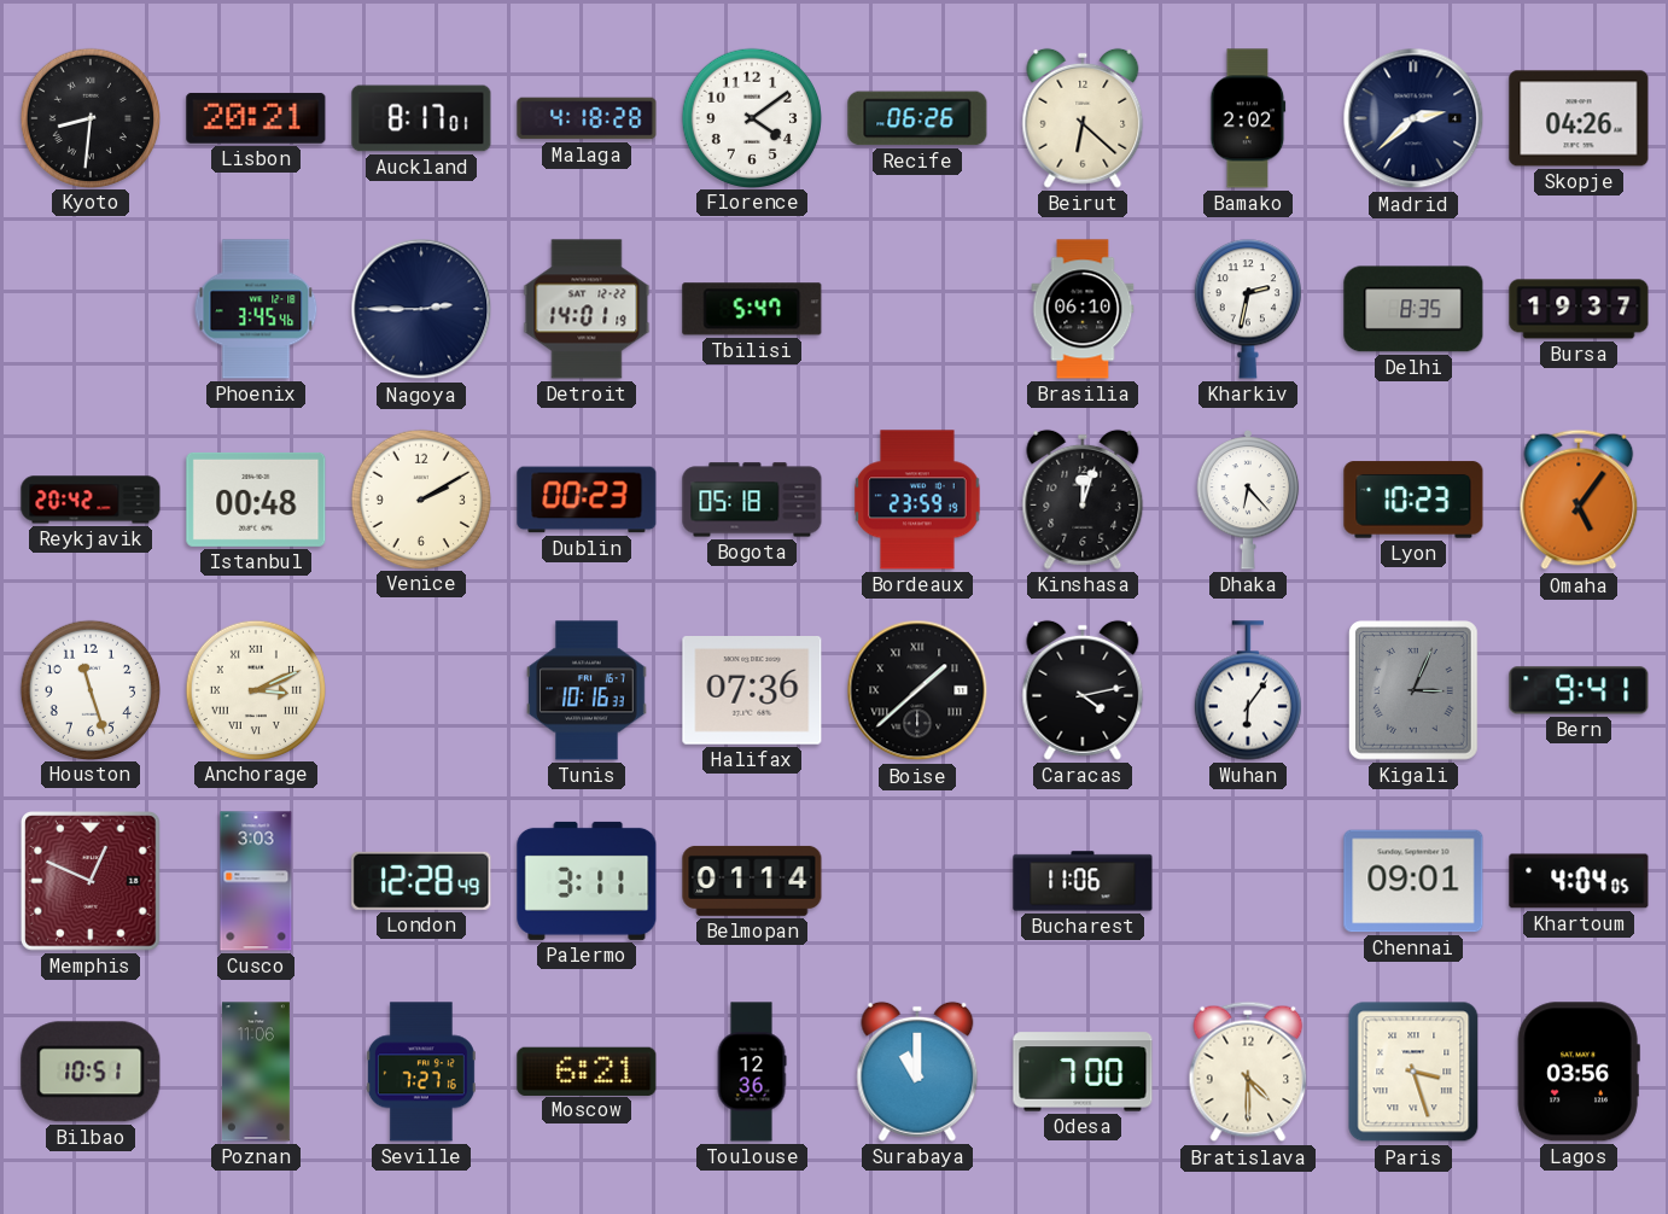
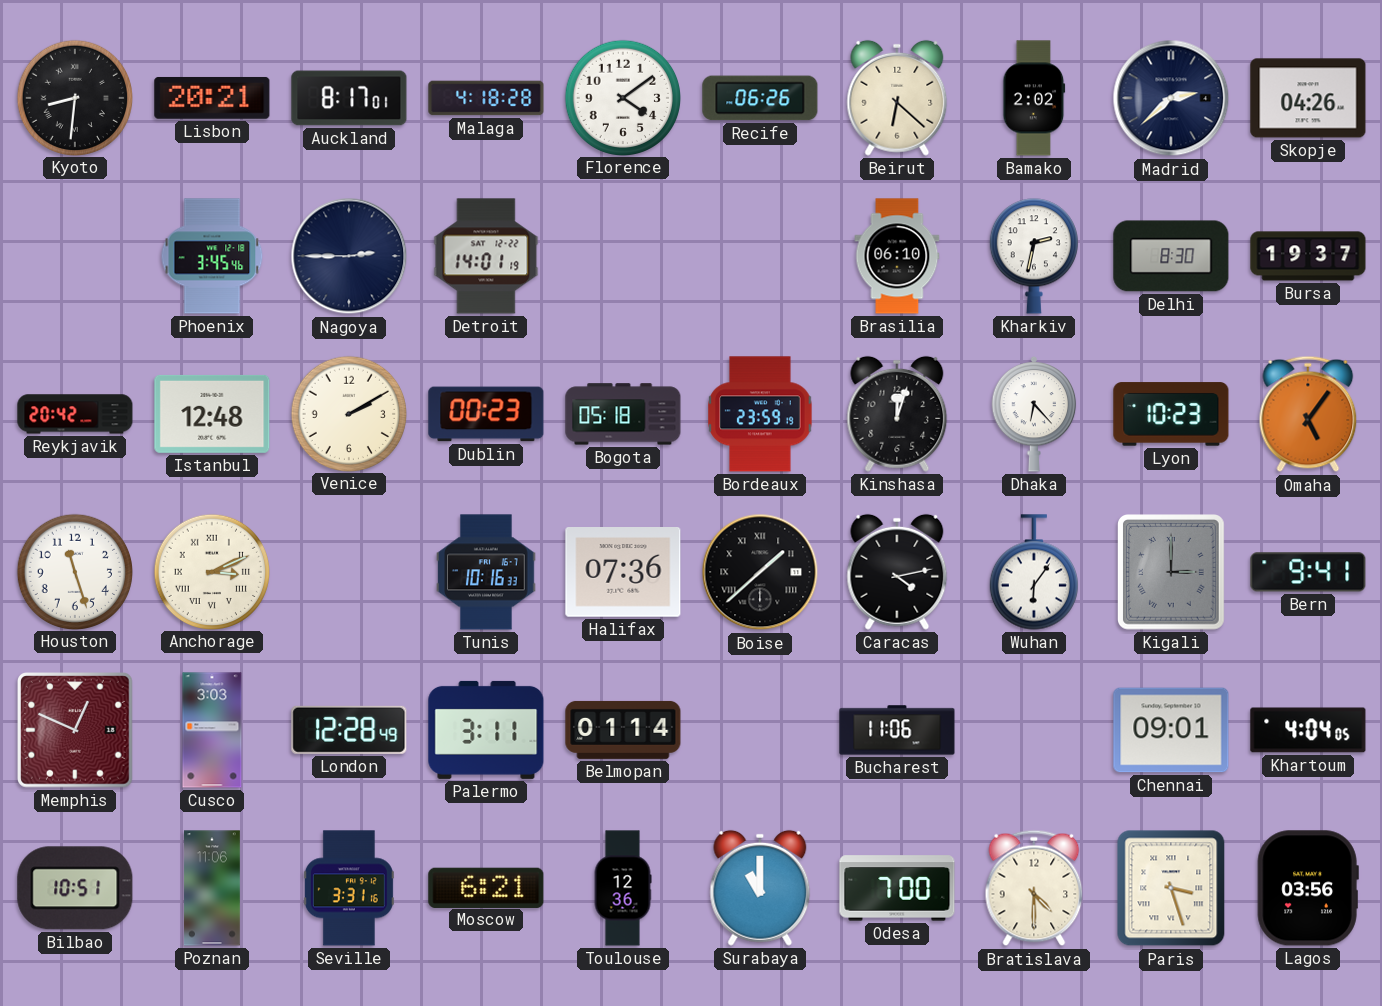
Tbilisi: 5:47 -> none (752, 309)
Delhi: 8:35 -> 8:30 (1171, 256)
Istanbul: 00:48 -> 12:48 (212, 414)
Kigali: 3:04 -> 3:00 (1172, 573)
Seville: 7:27 -> 3:31 (349, 888)
